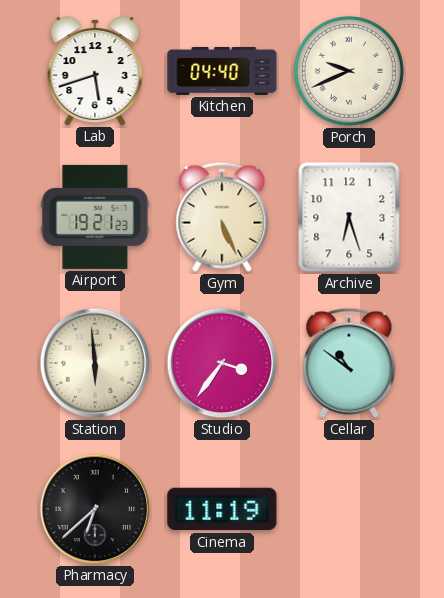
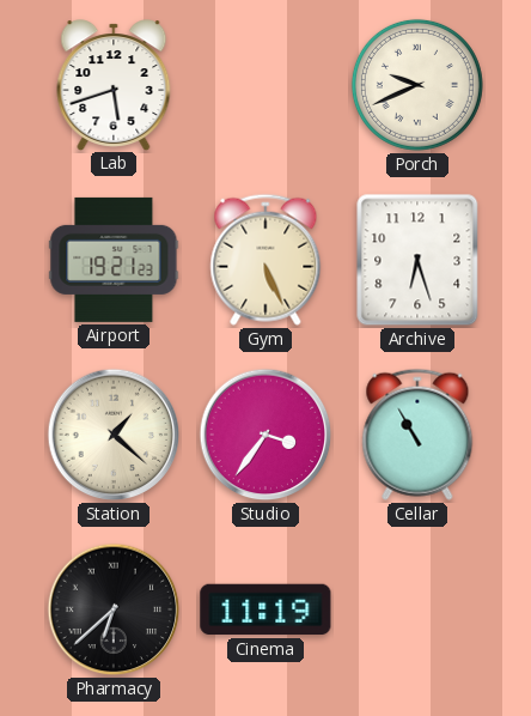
Kitchen: 04:40 -> none (222, 71)
Station: 5:59 -> 1:22 (114, 435)
Cellar: 10:51 -> 10:55 (417, 435)
